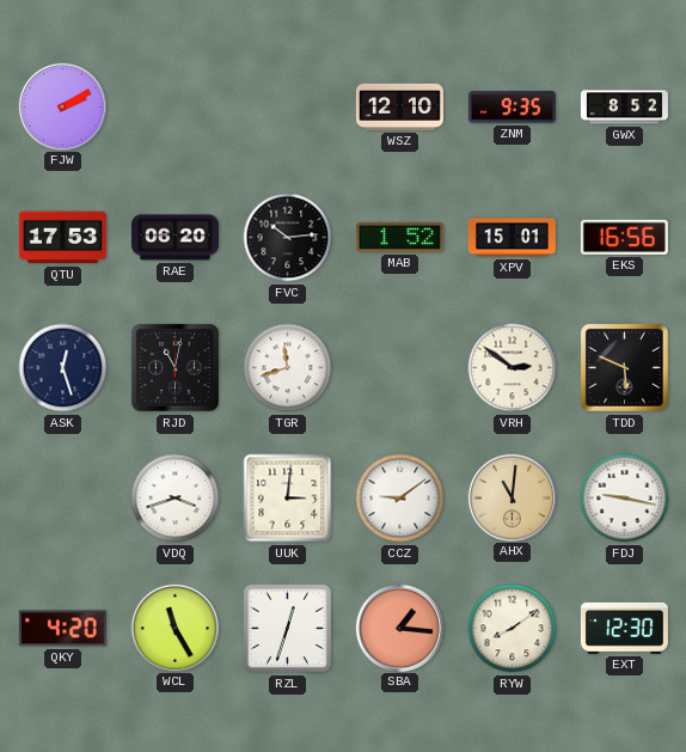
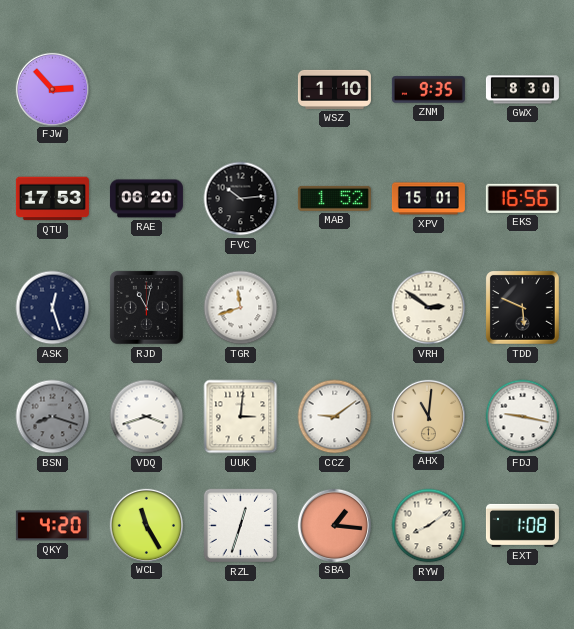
FJW: 2:10 -> 2:53 (52, 89)
WSZ: 12:10 -> 1:10 (334, 89)
GWX: 8:52 -> 8:30 (522, 90)
BSN: none -> 8:18 (53, 417)
EXT: 12:30 -> 1:08 (522, 525)
